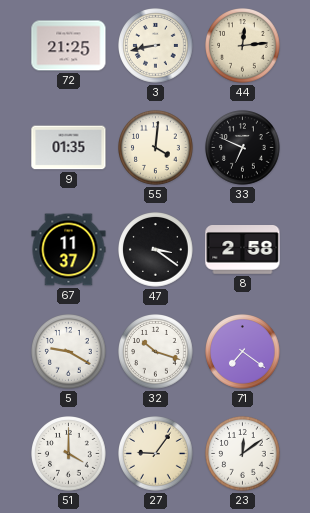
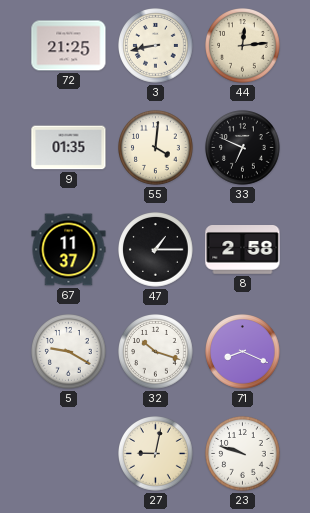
47: 3:21 -> 1:15 (156, 250)
71: 7:21 -> 8:19 (243, 352)
51: 4:00 -> none (69, 454)
27: 9:06 -> 9:02 (156, 454)
23: 12:09 -> 9:48 (243, 454)
